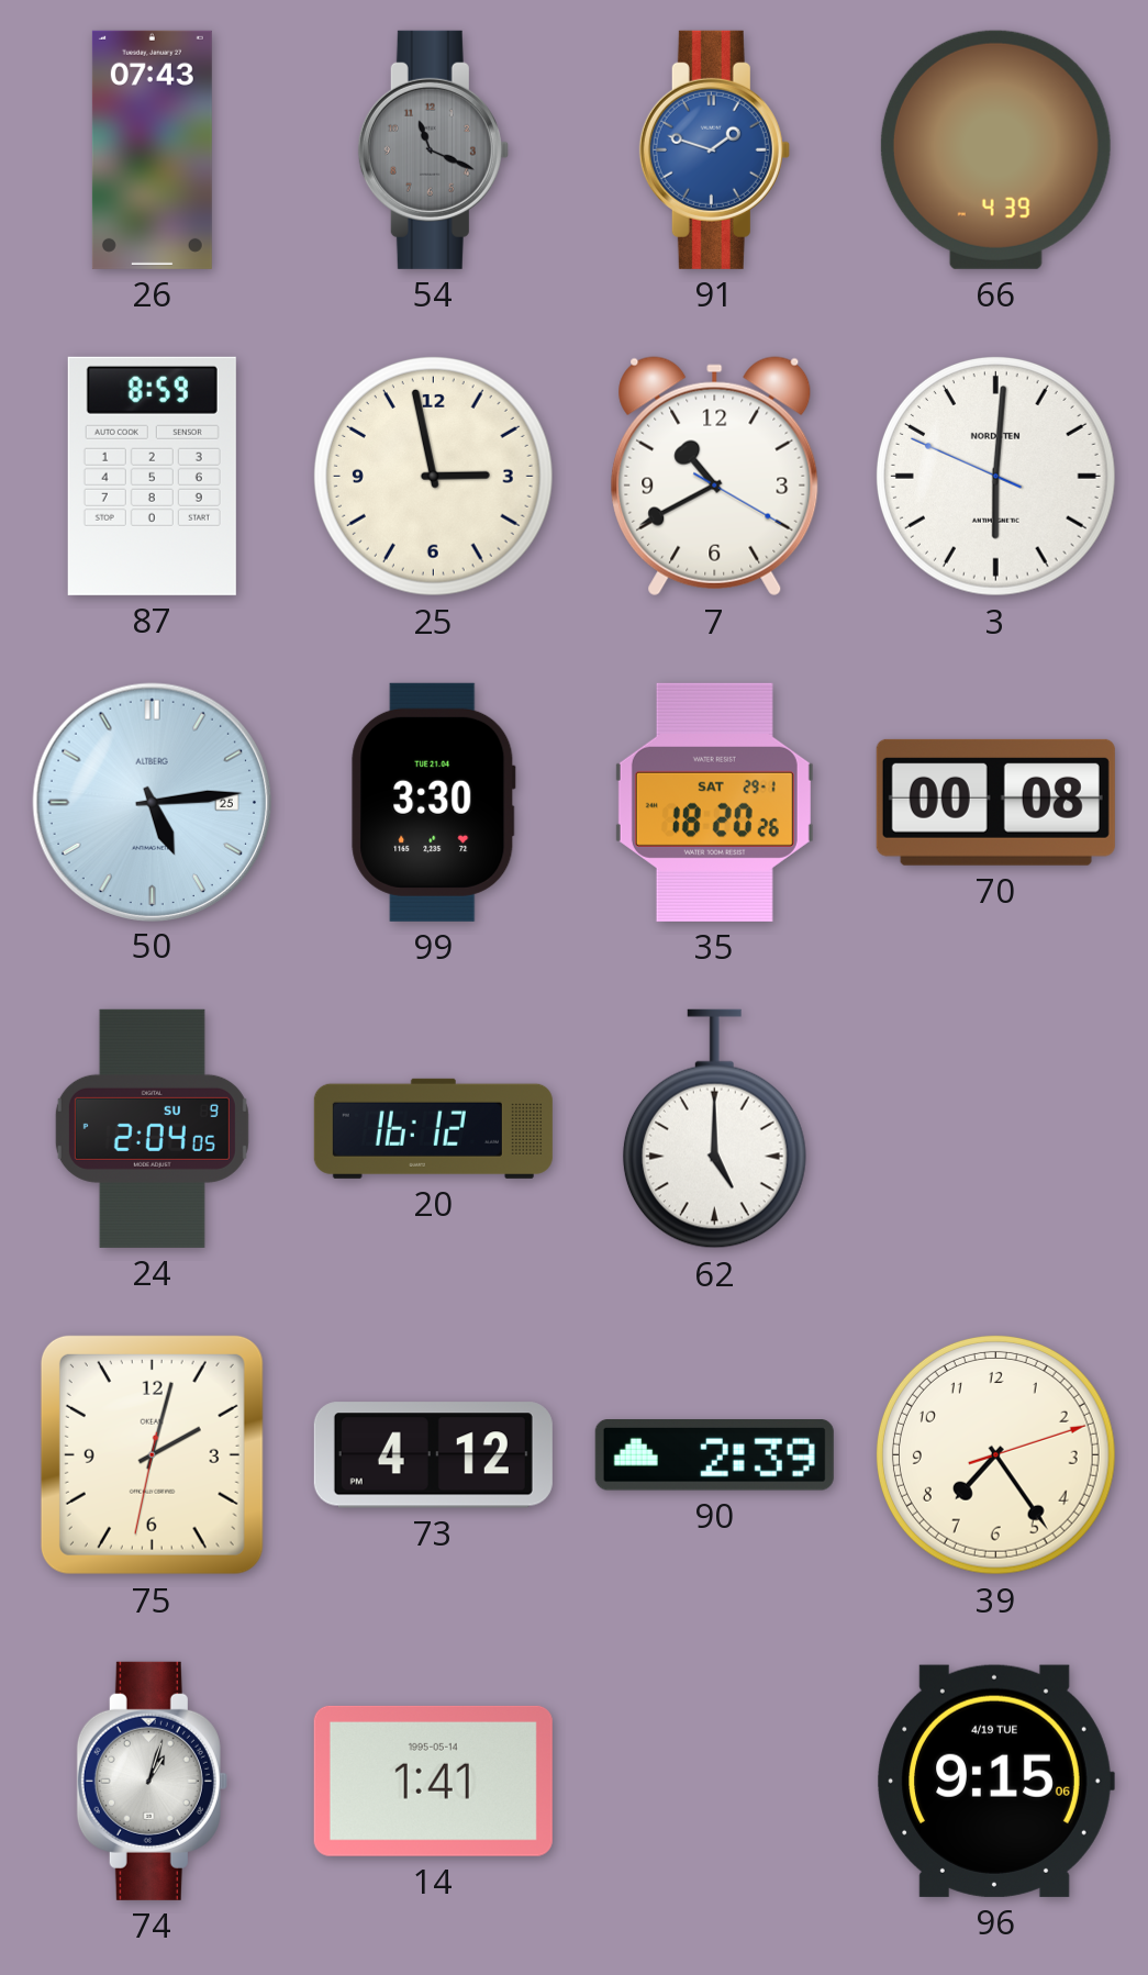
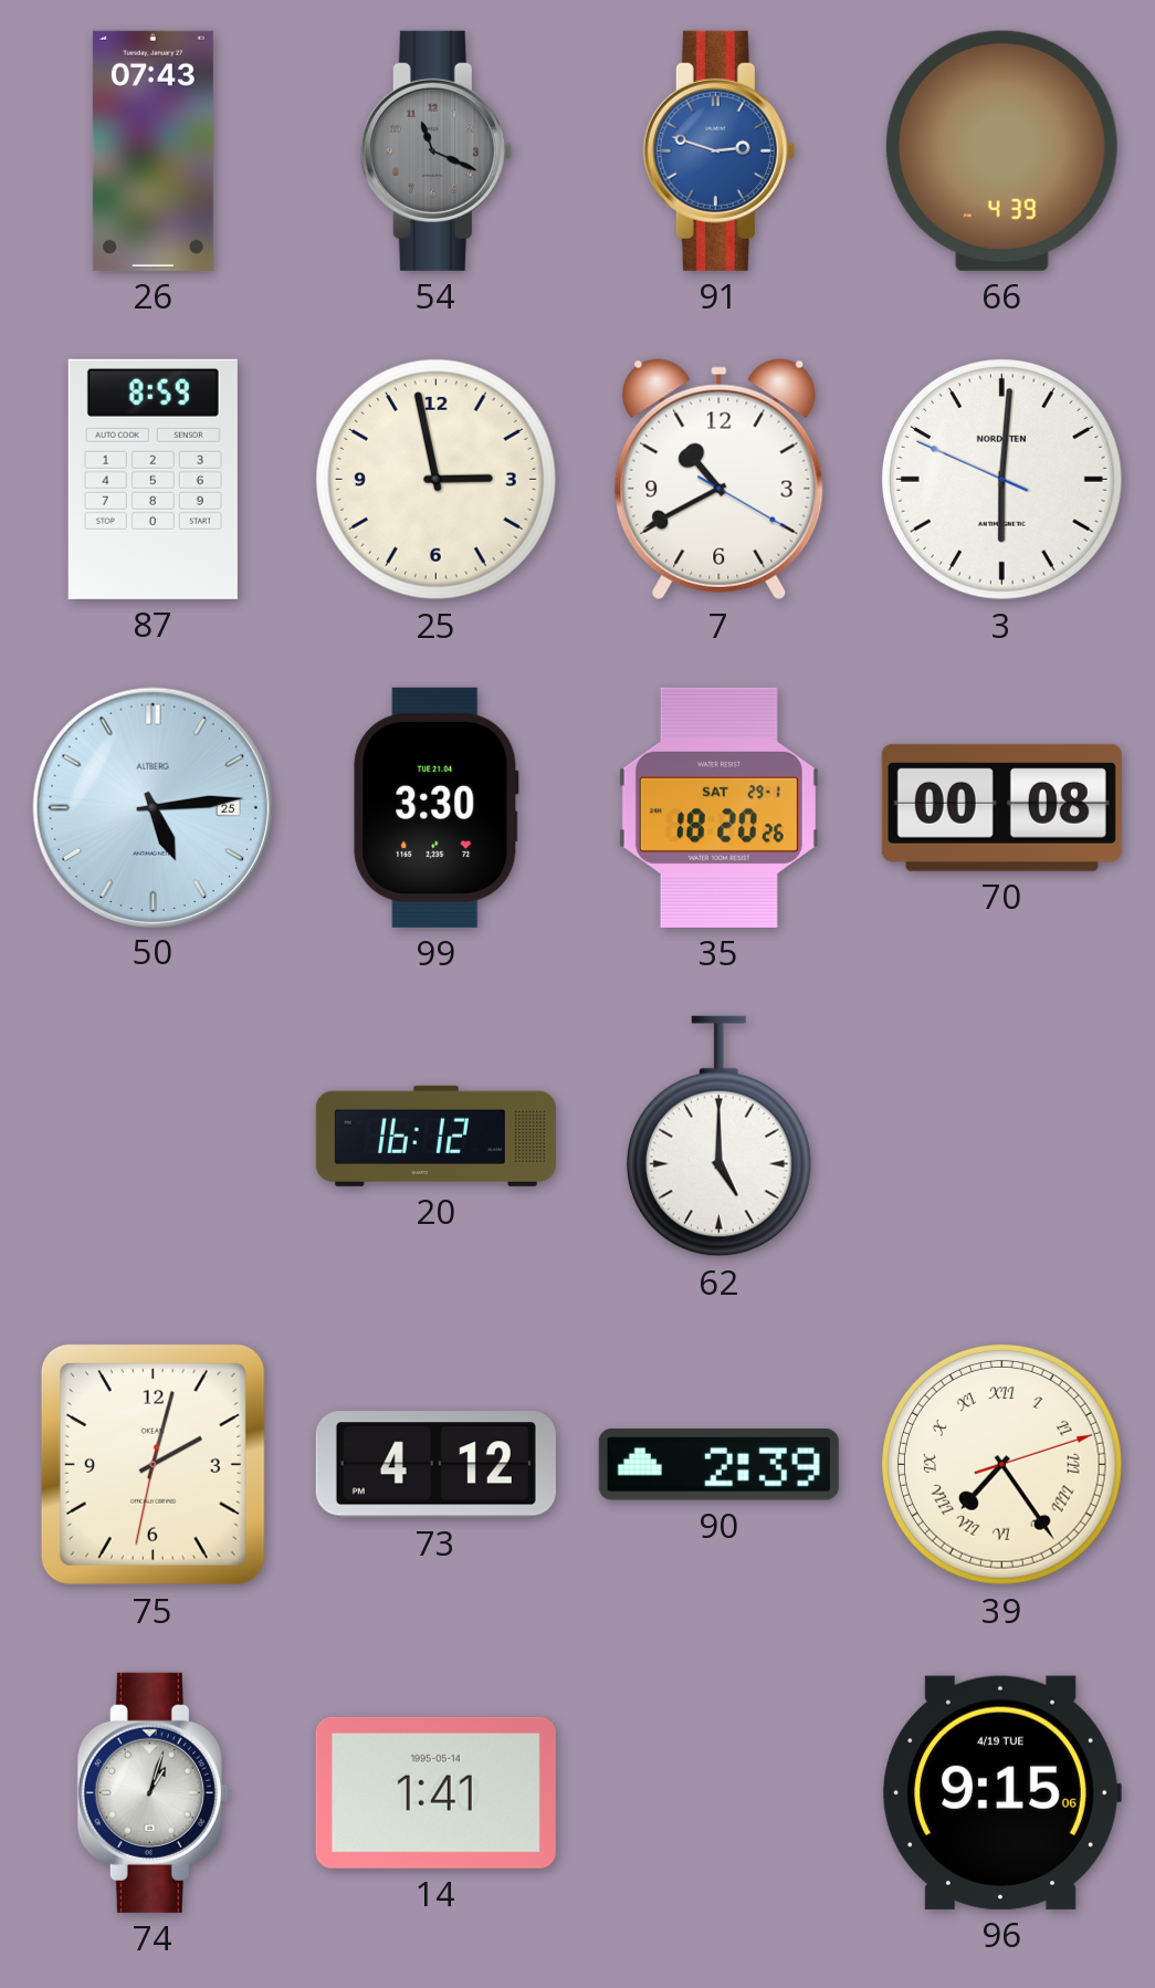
91: 1:48 -> 2:48 (718, 150)
24: 2:04 -> none (152, 1128)
39 numerals: Arabic -> Roman (1001, 1464)
